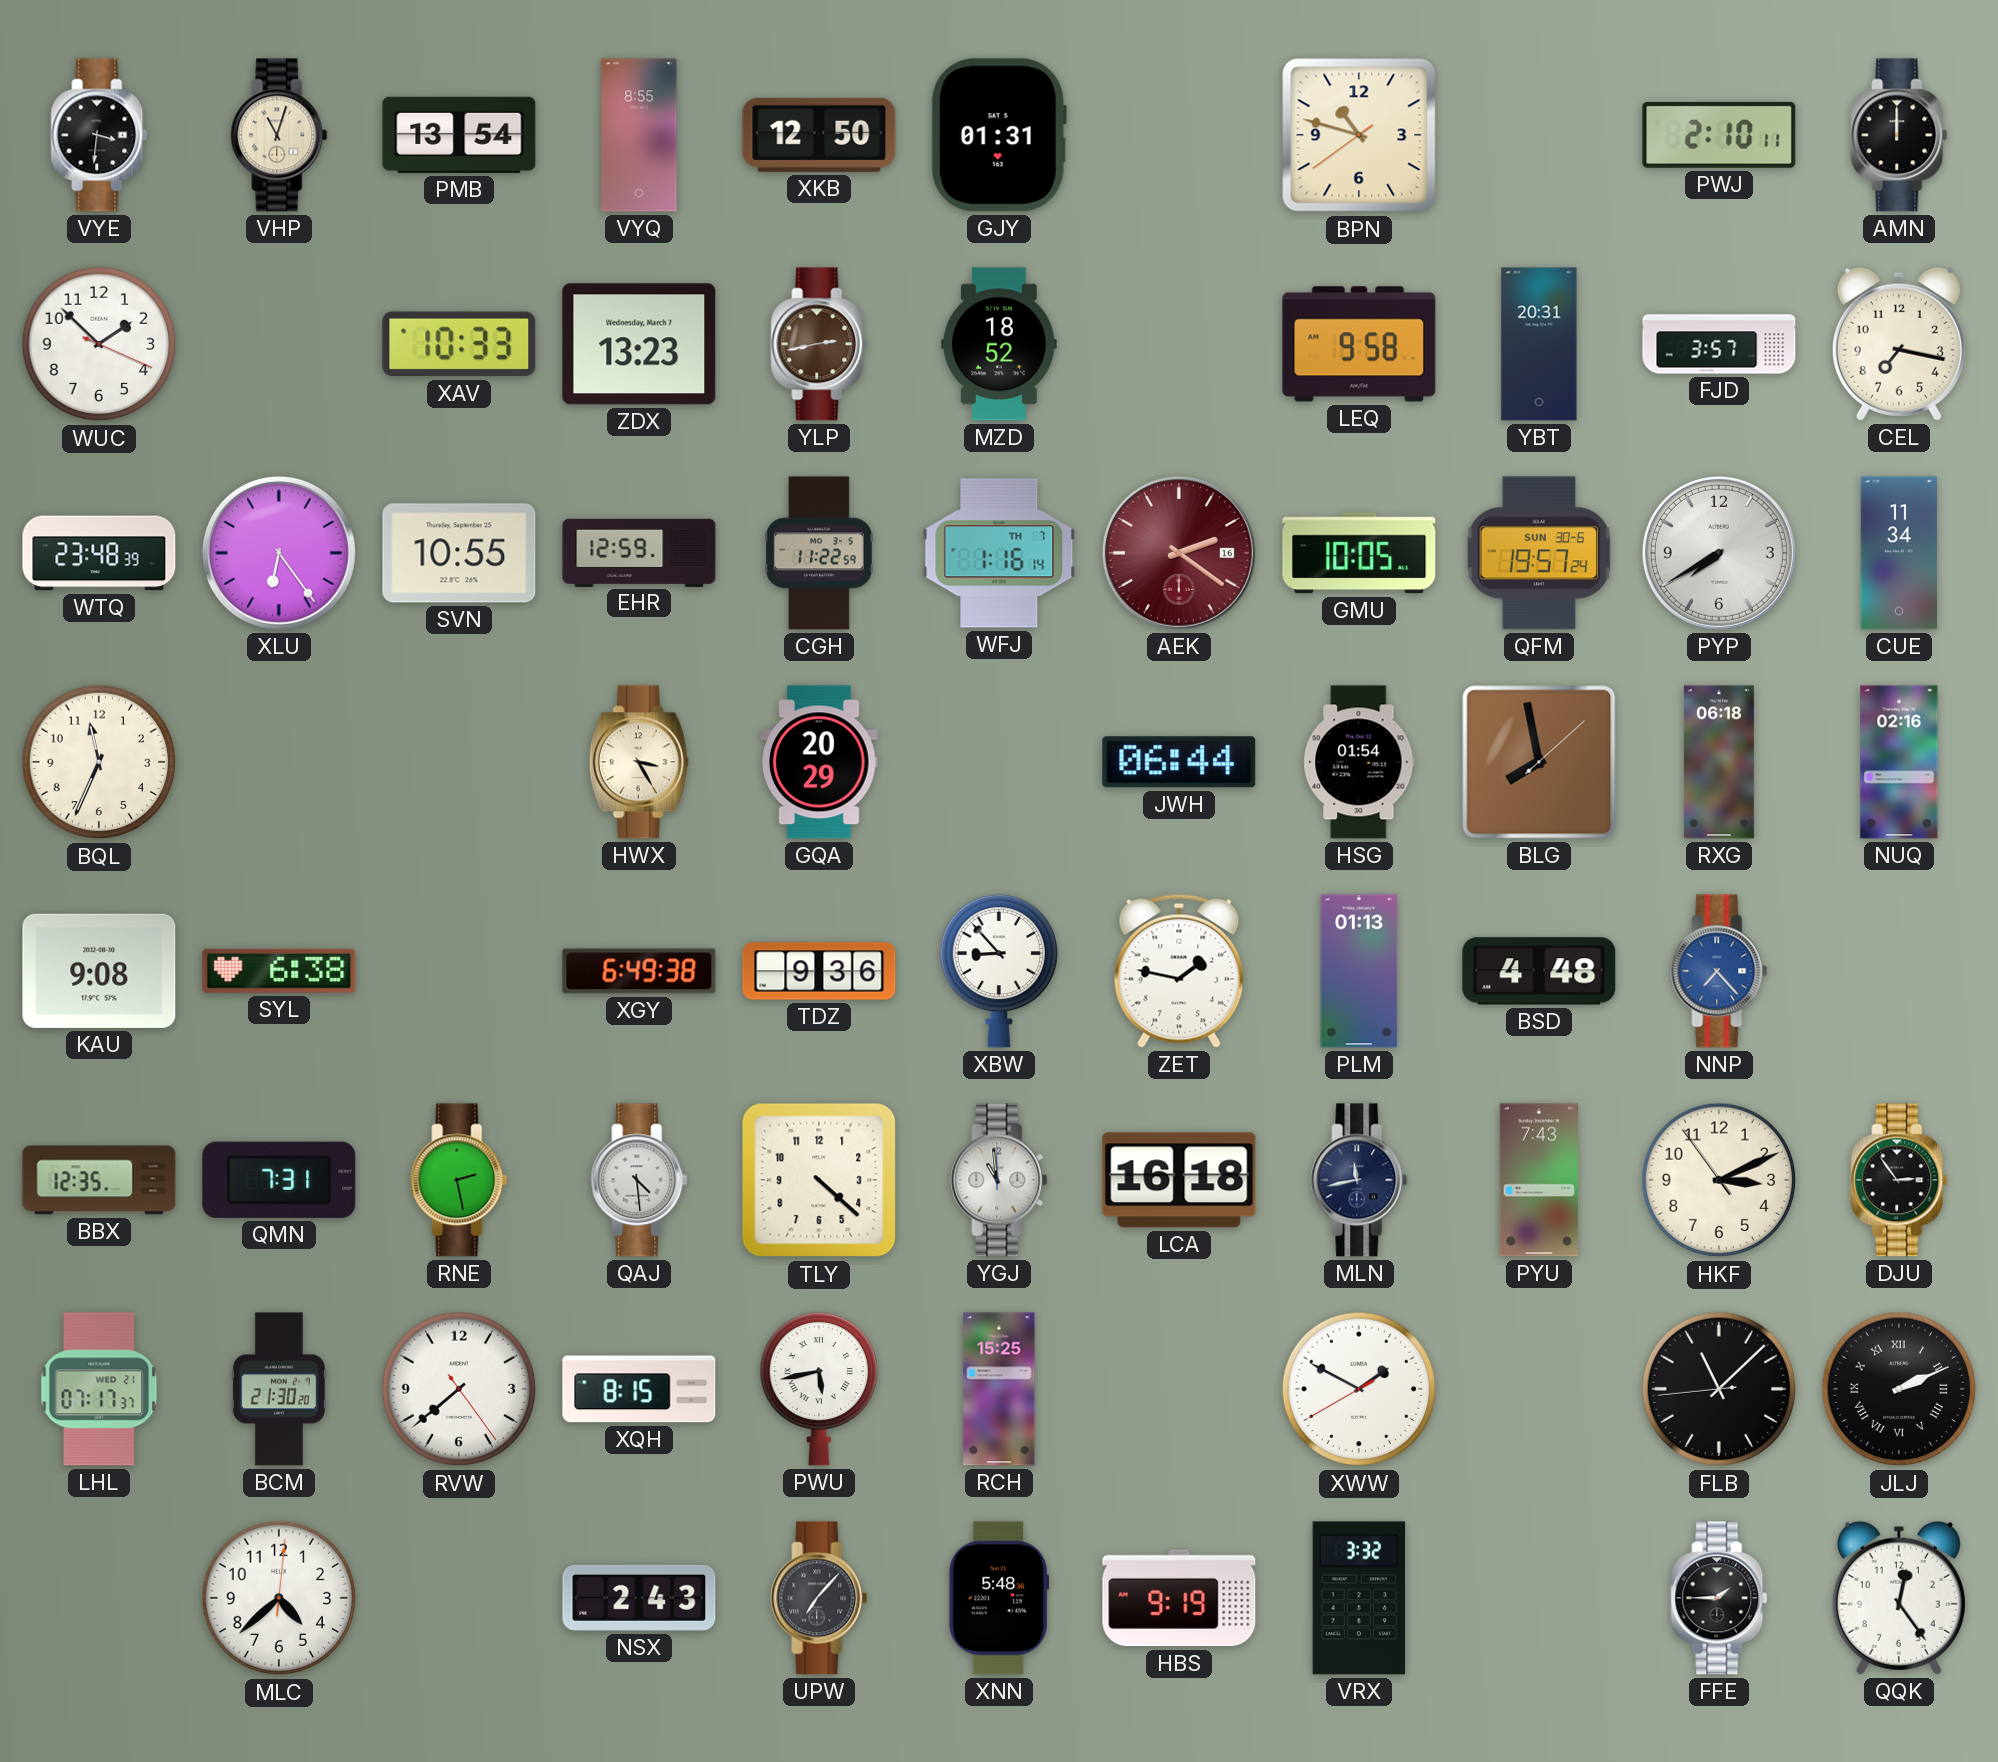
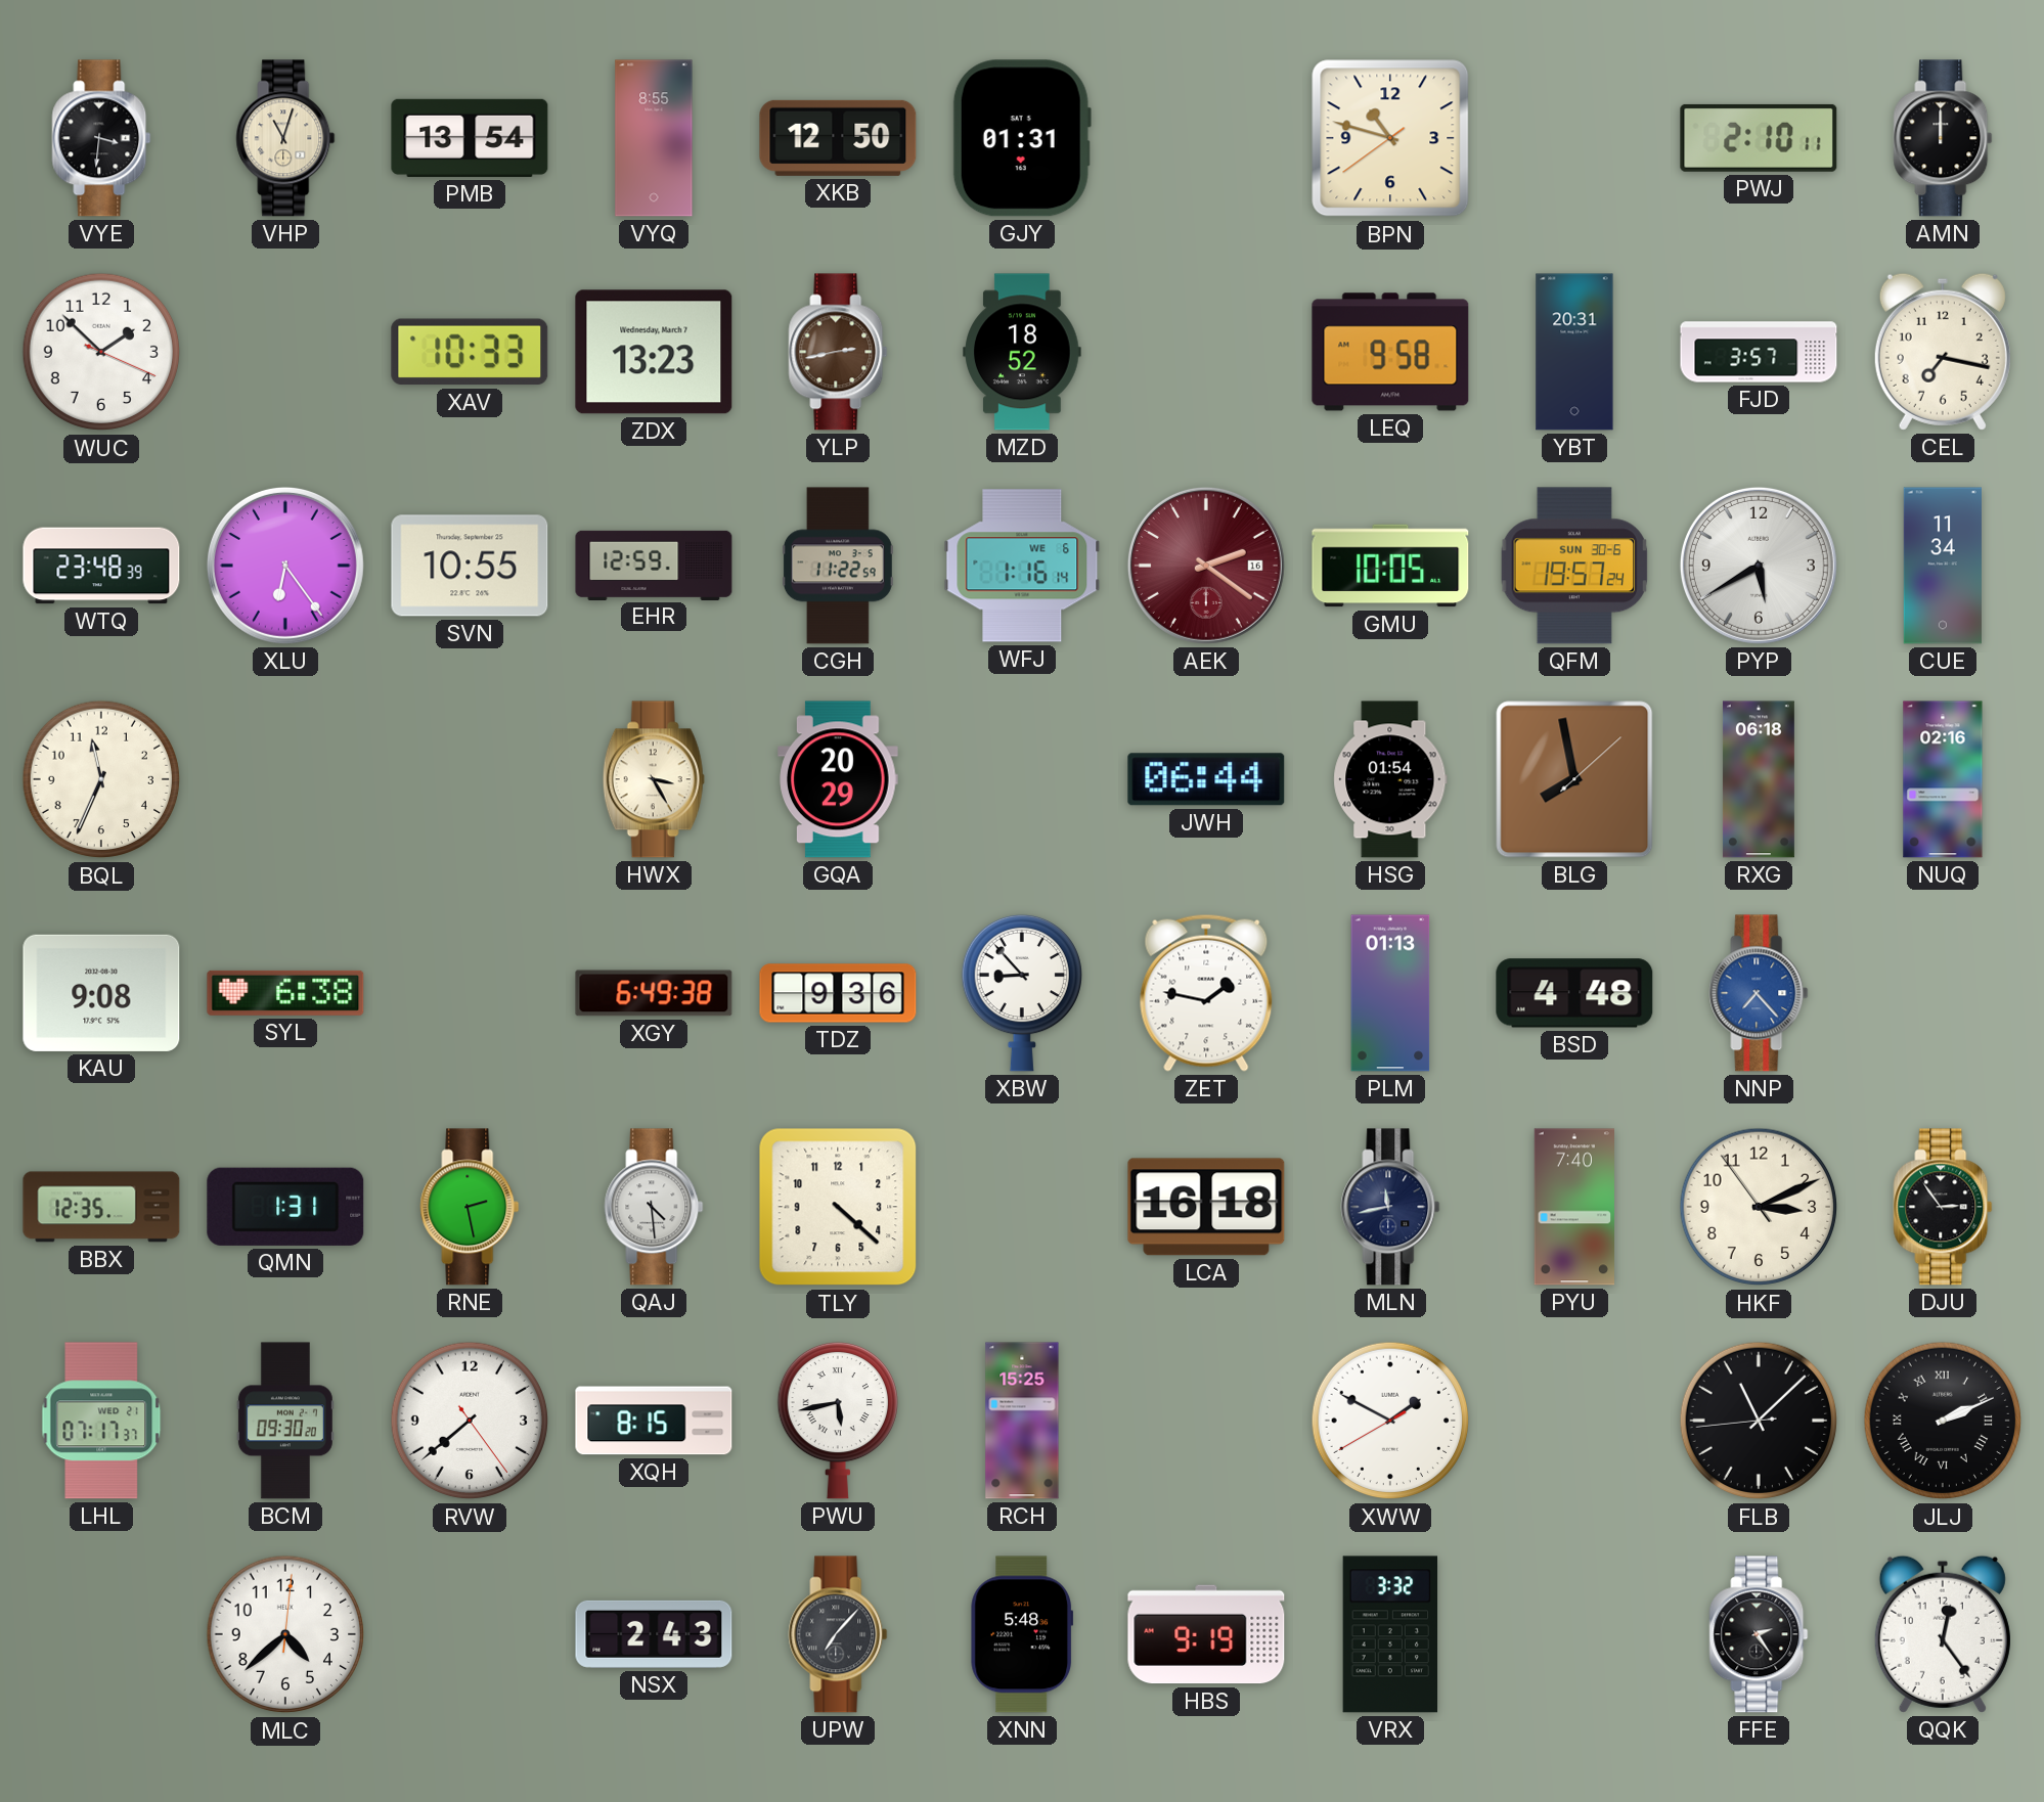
WFJ date: TH 7 -> WE 6 (1022, 566)
PYP: 7:40 -> 5:40 (1759, 566)
QMN: 7:31 -> 1:31 (285, 1207)
YGJ: 10:59 -> none (999, 1180)
PYU: 7:43 -> 7:40 (1573, 1207)
BCM: 21:30 -> 09:30 (285, 1421)
FFE: 1:45 -> 2:24 (1759, 1634)
